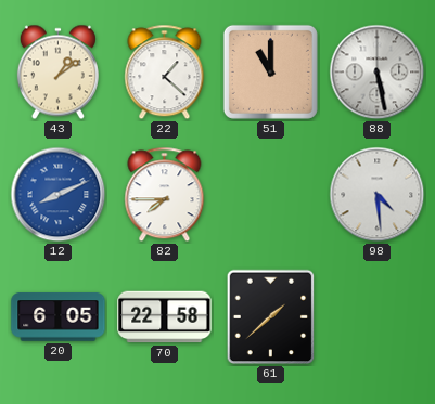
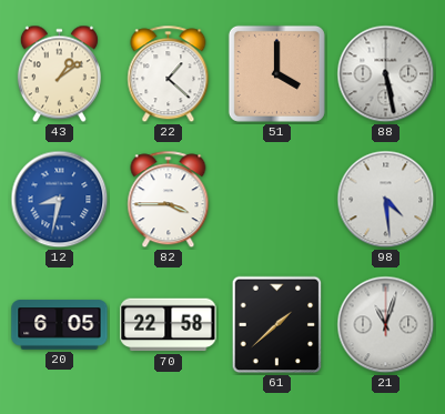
51: 11:00 -> 4:00 (276, 73)
12: 8:11 -> 8:32 (60, 200)
82: 7:45 -> 3:45 (169, 200)
21: none -> 11:03 (386, 325)
